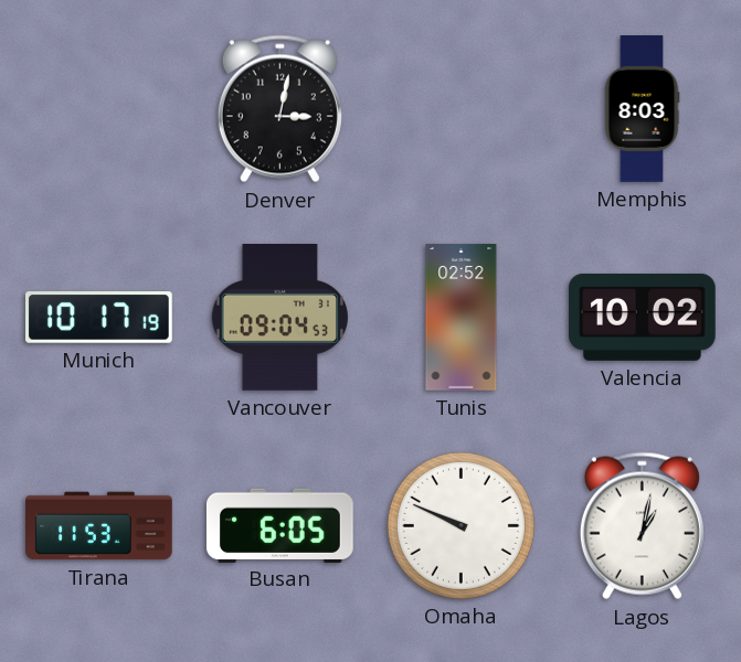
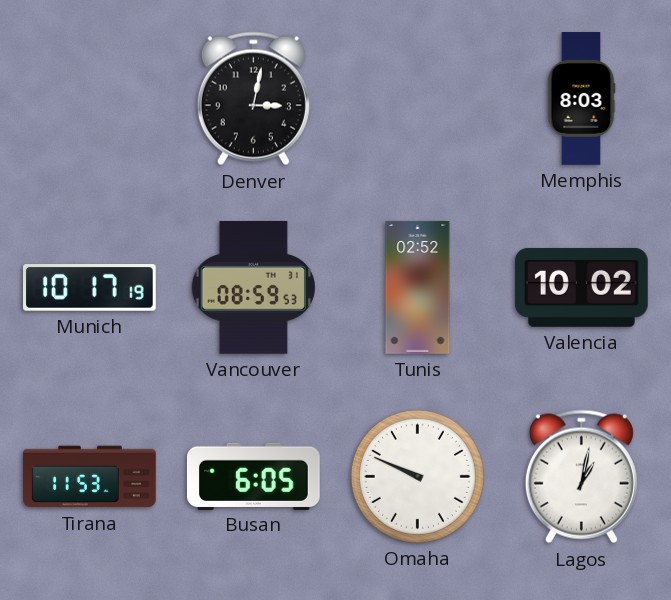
Vancouver: 09:04 -> 08:59 (253, 288)
